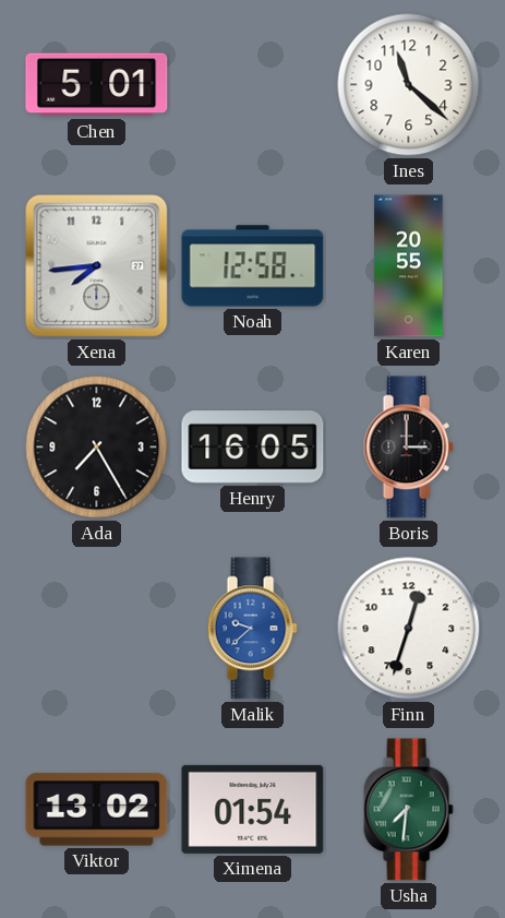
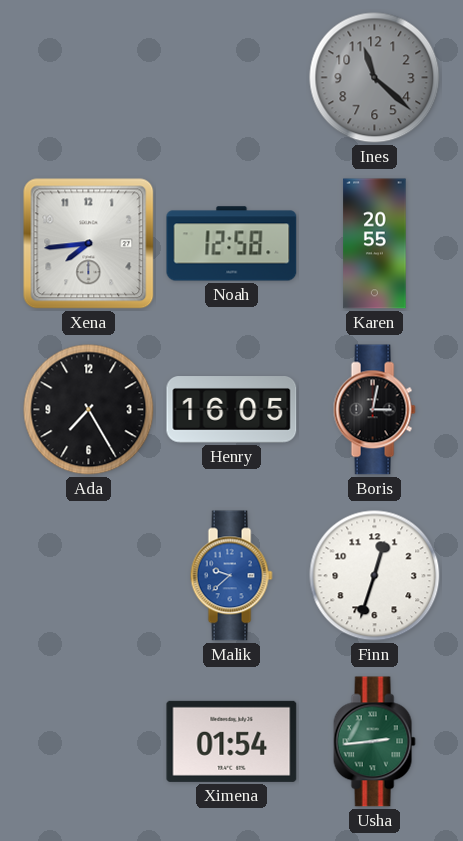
Chen: 5:01 -> none (97, 85)
Ines dial: white -> grey (375, 78)
Boris: 3:00 -> 3:02 (374, 410)
Viktor: 13:02 -> none (97, 810)
Usha: 7:31 -> 2:44 (374, 742)
